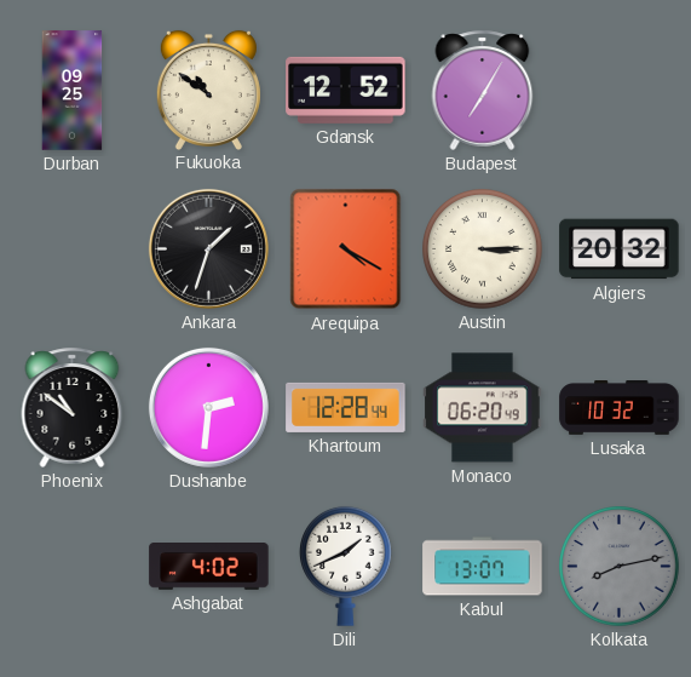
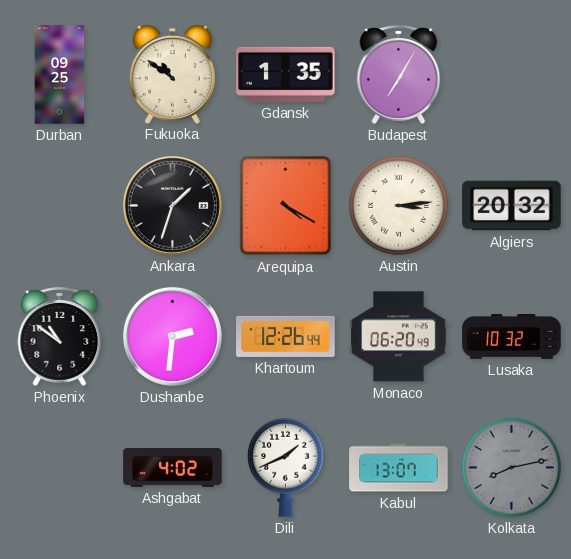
Gdansk: 12:52 -> 1:35 (286, 74)
Austin: 3:15 -> 3:14 (399, 206)
Khartoum: 12:28 -> 12:26 (286, 336)
